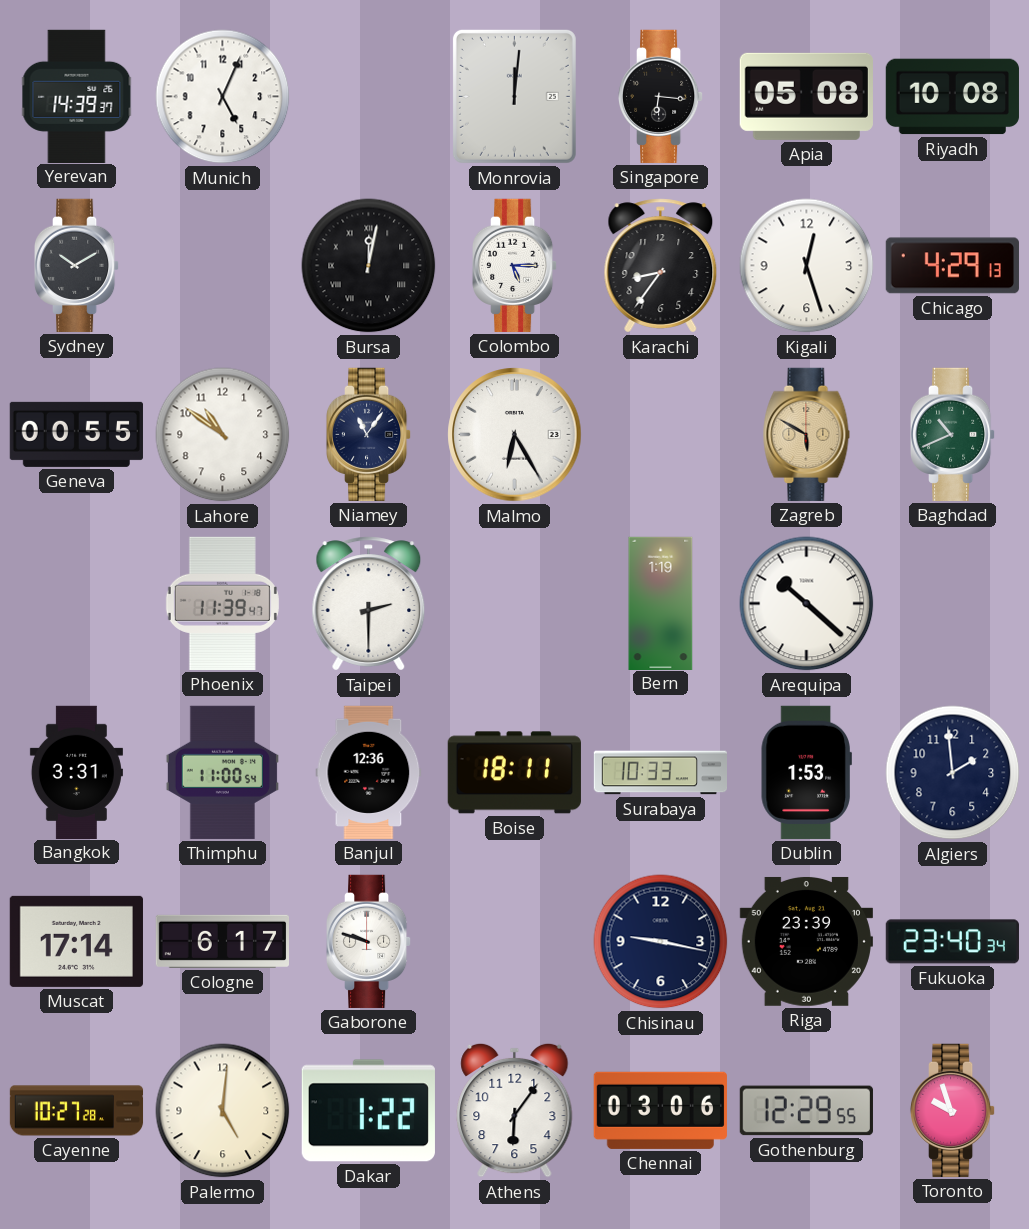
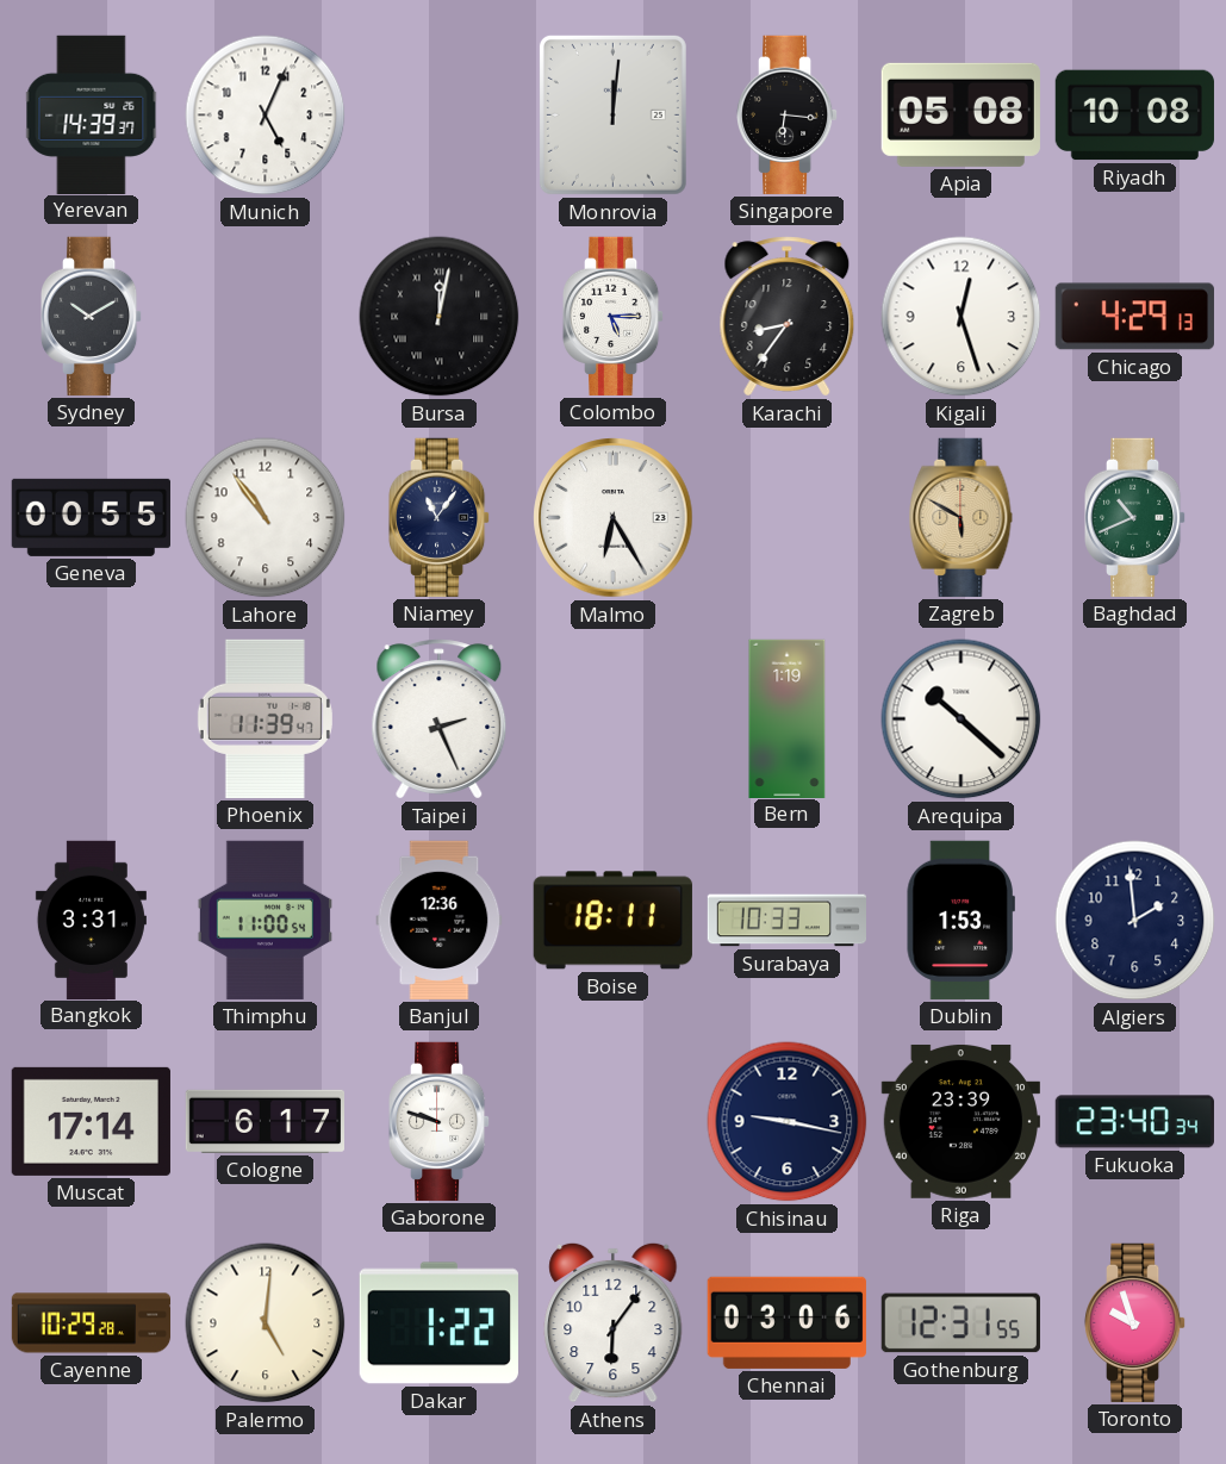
Lahore: 10:51 -> 10:54 (266, 518)
Taipei: 2:30 -> 2:26 (440, 719)
Cayenne: 10:27 -> 10:29 (92, 1323)
Gothenburg: 12:29 -> 12:31 (960, 1323)
